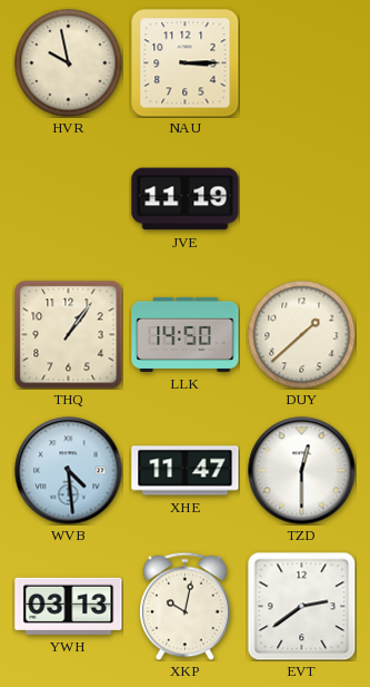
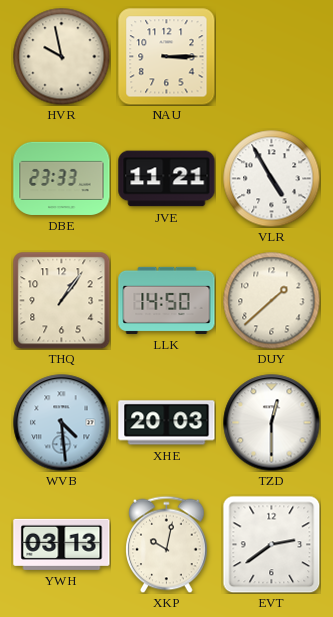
DBE: none -> 23:33 (62, 178)
JVE: 11:19 -> 11:21 (167, 179)
VLR: none -> 4:55 (271, 178)
XHE: 11:47 -> 20:03 (167, 423)
